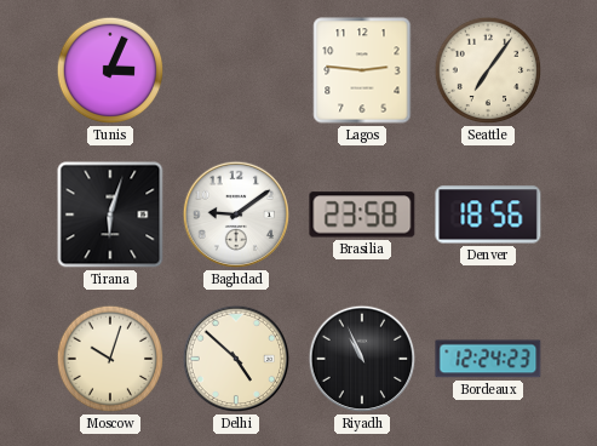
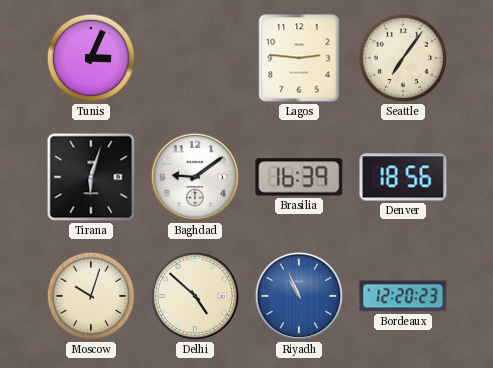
Brasilia: 23:58 -> 16:39 (299, 177)
Riyadh dial: black -> blue (299, 296)
Bordeaux: 12:24 -> 12:20 (403, 296)
